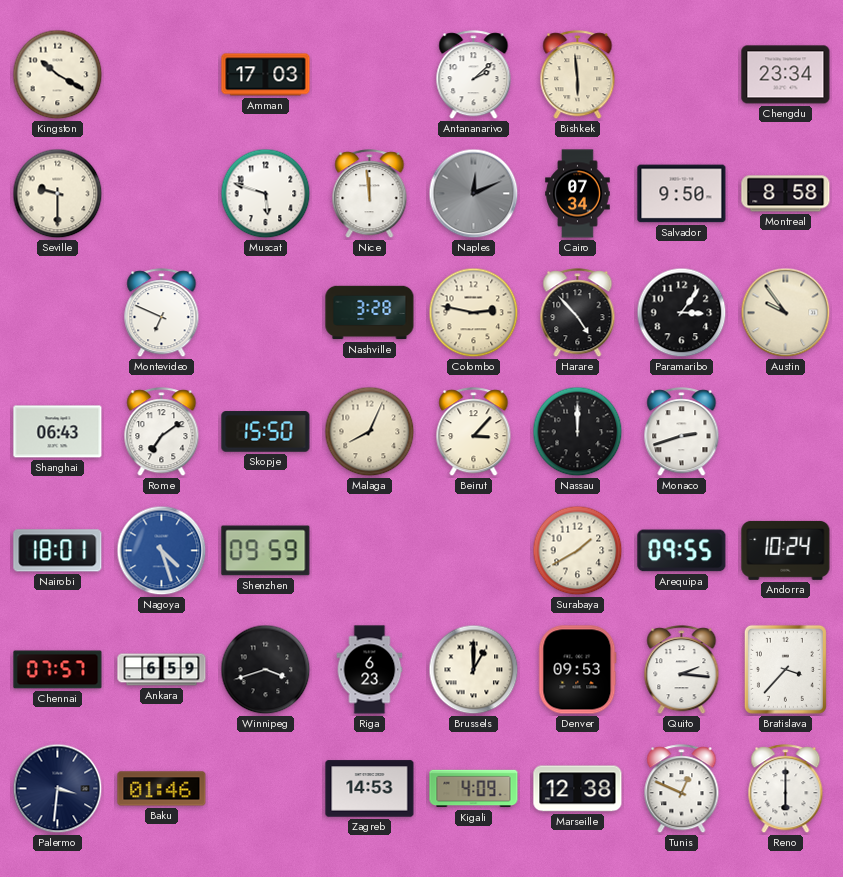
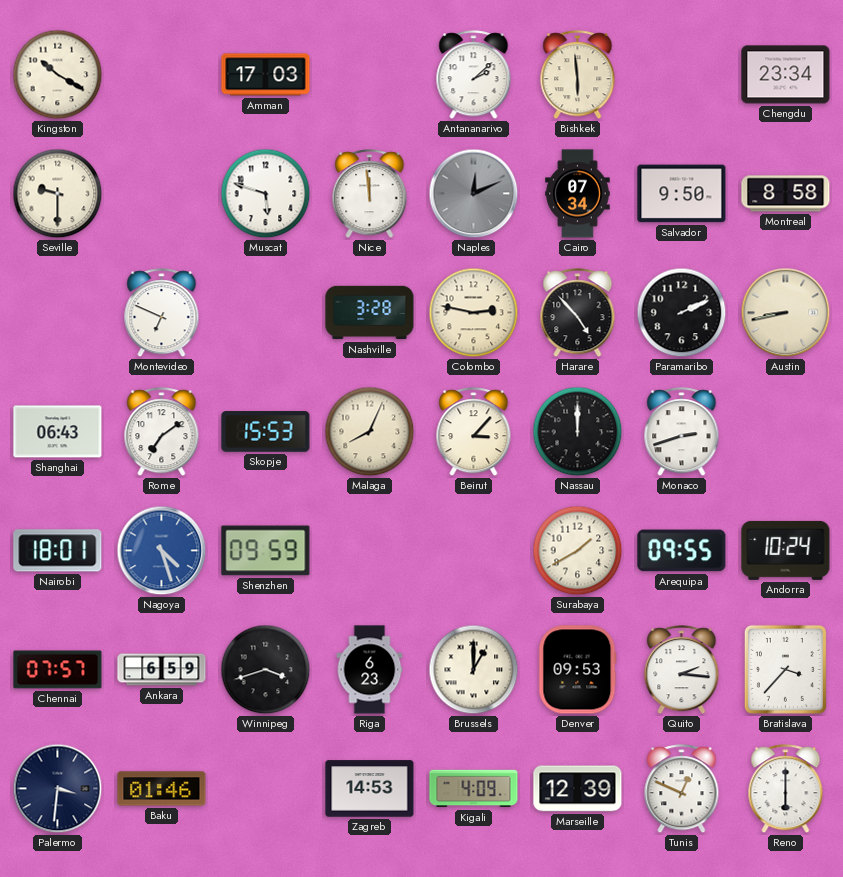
Paramaribo: 3:06 -> 2:11 (682, 313)
Austin: 9:54 -> 8:43 (786, 313)
Skopje: 15:50 -> 15:53 (266, 432)
Marseille: 12:38 -> 12:39 (578, 789)
